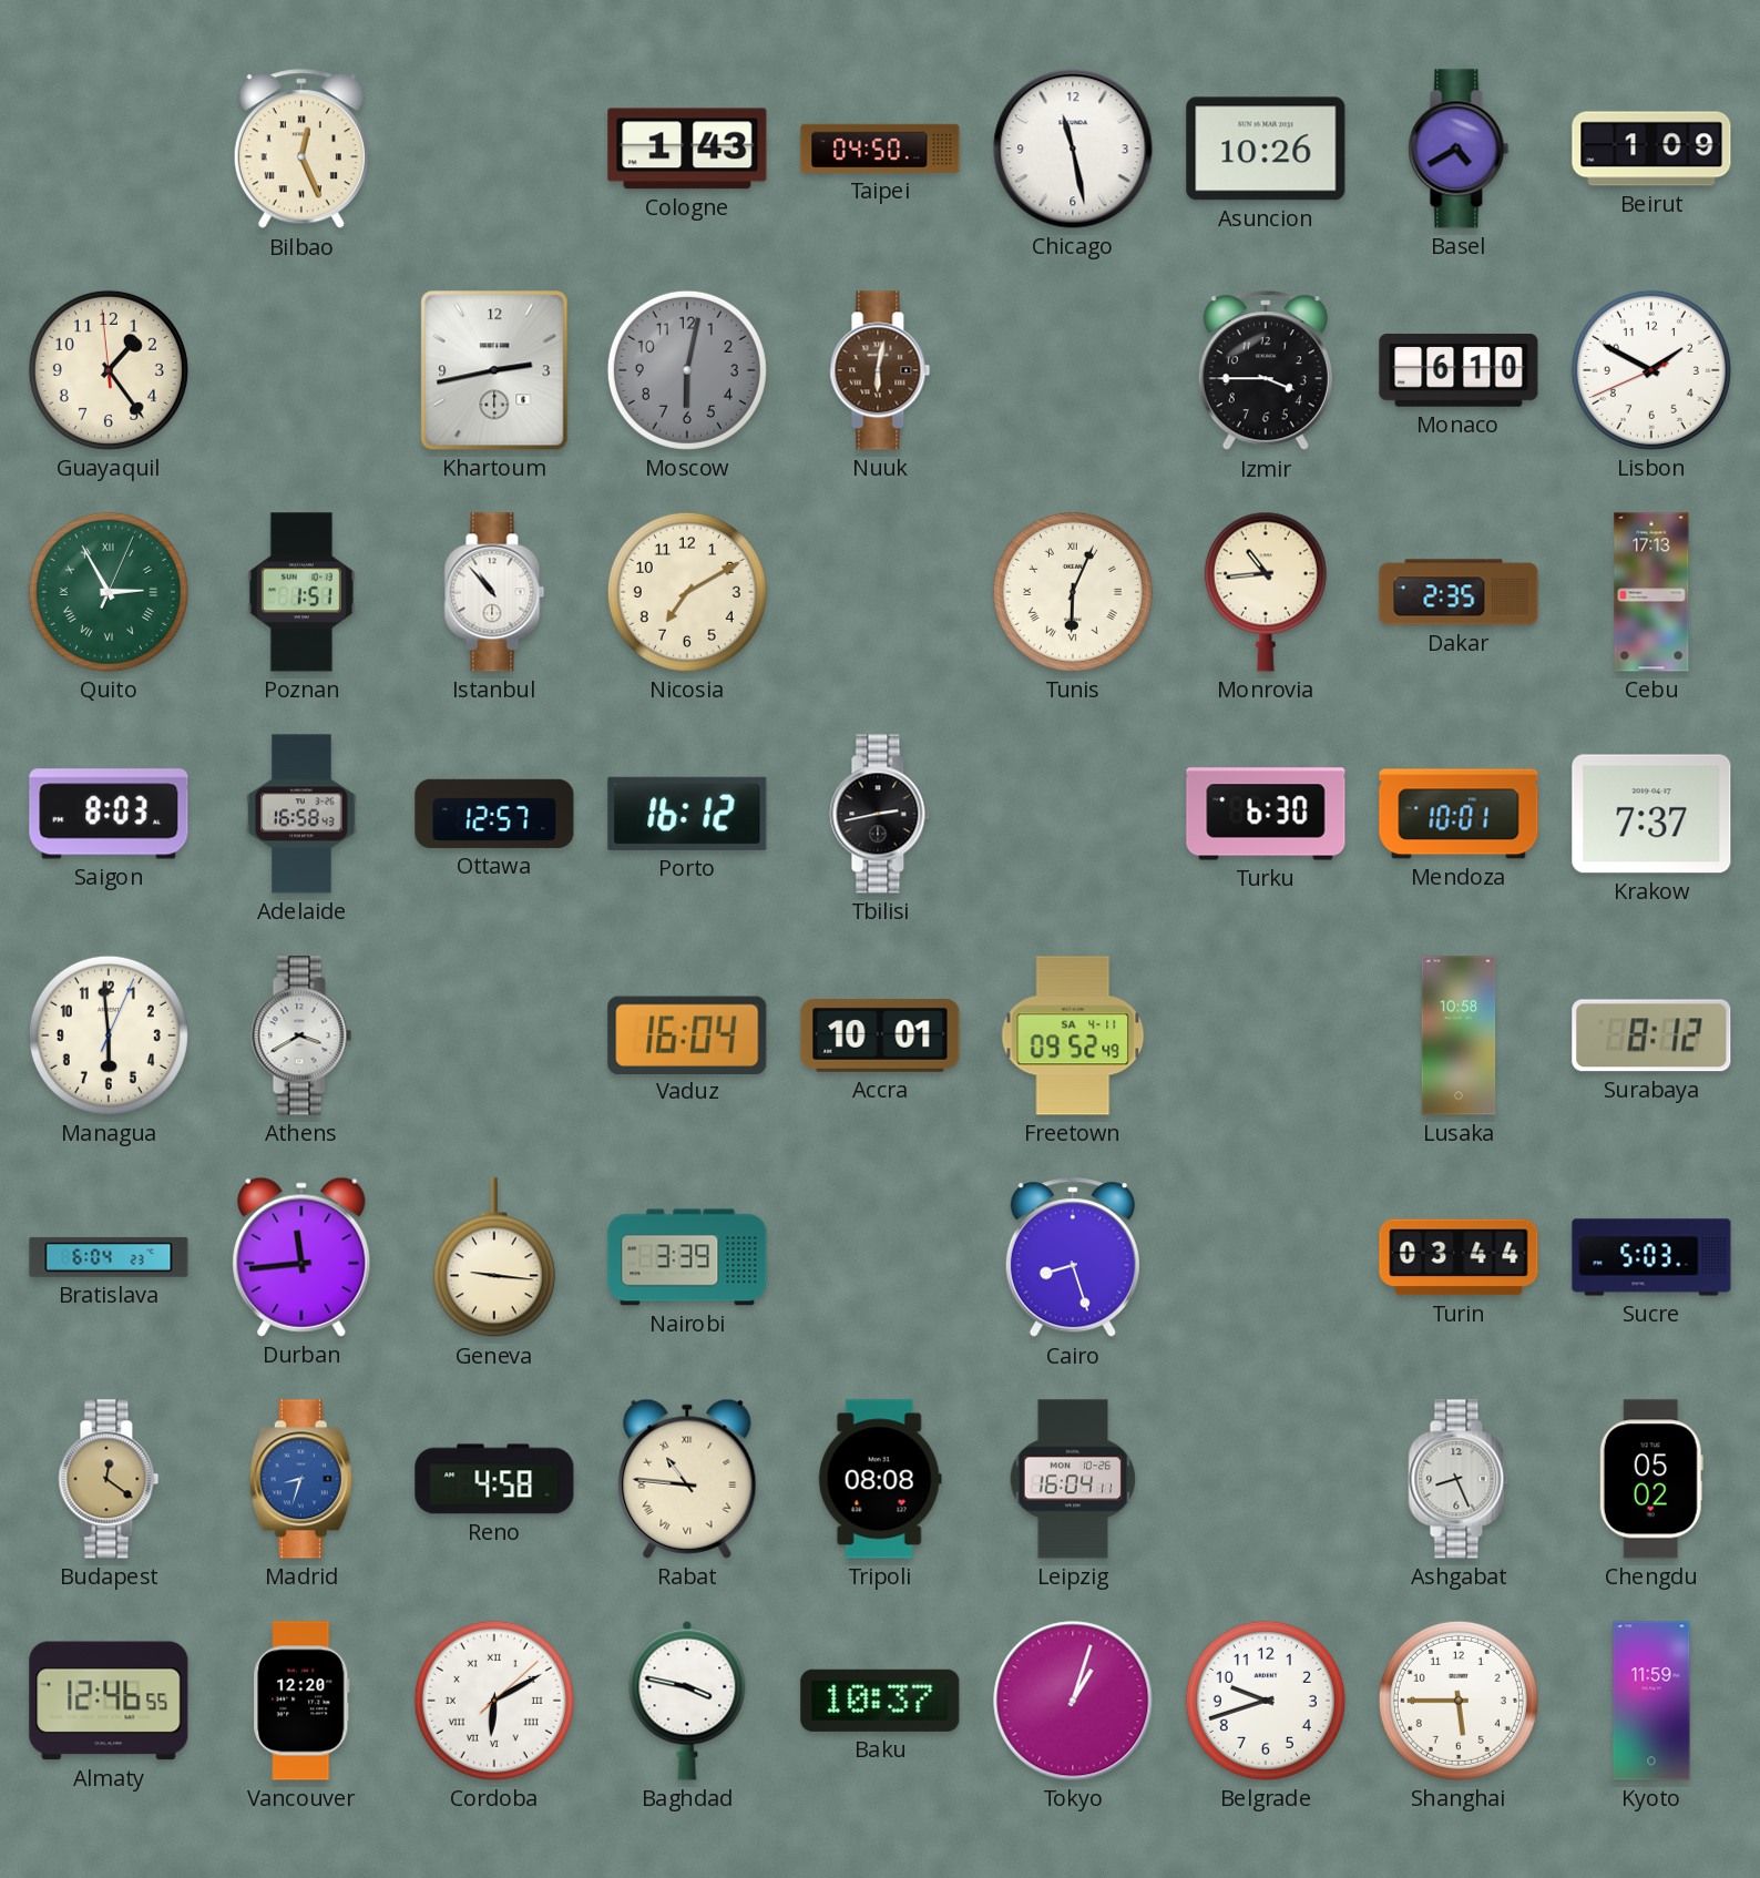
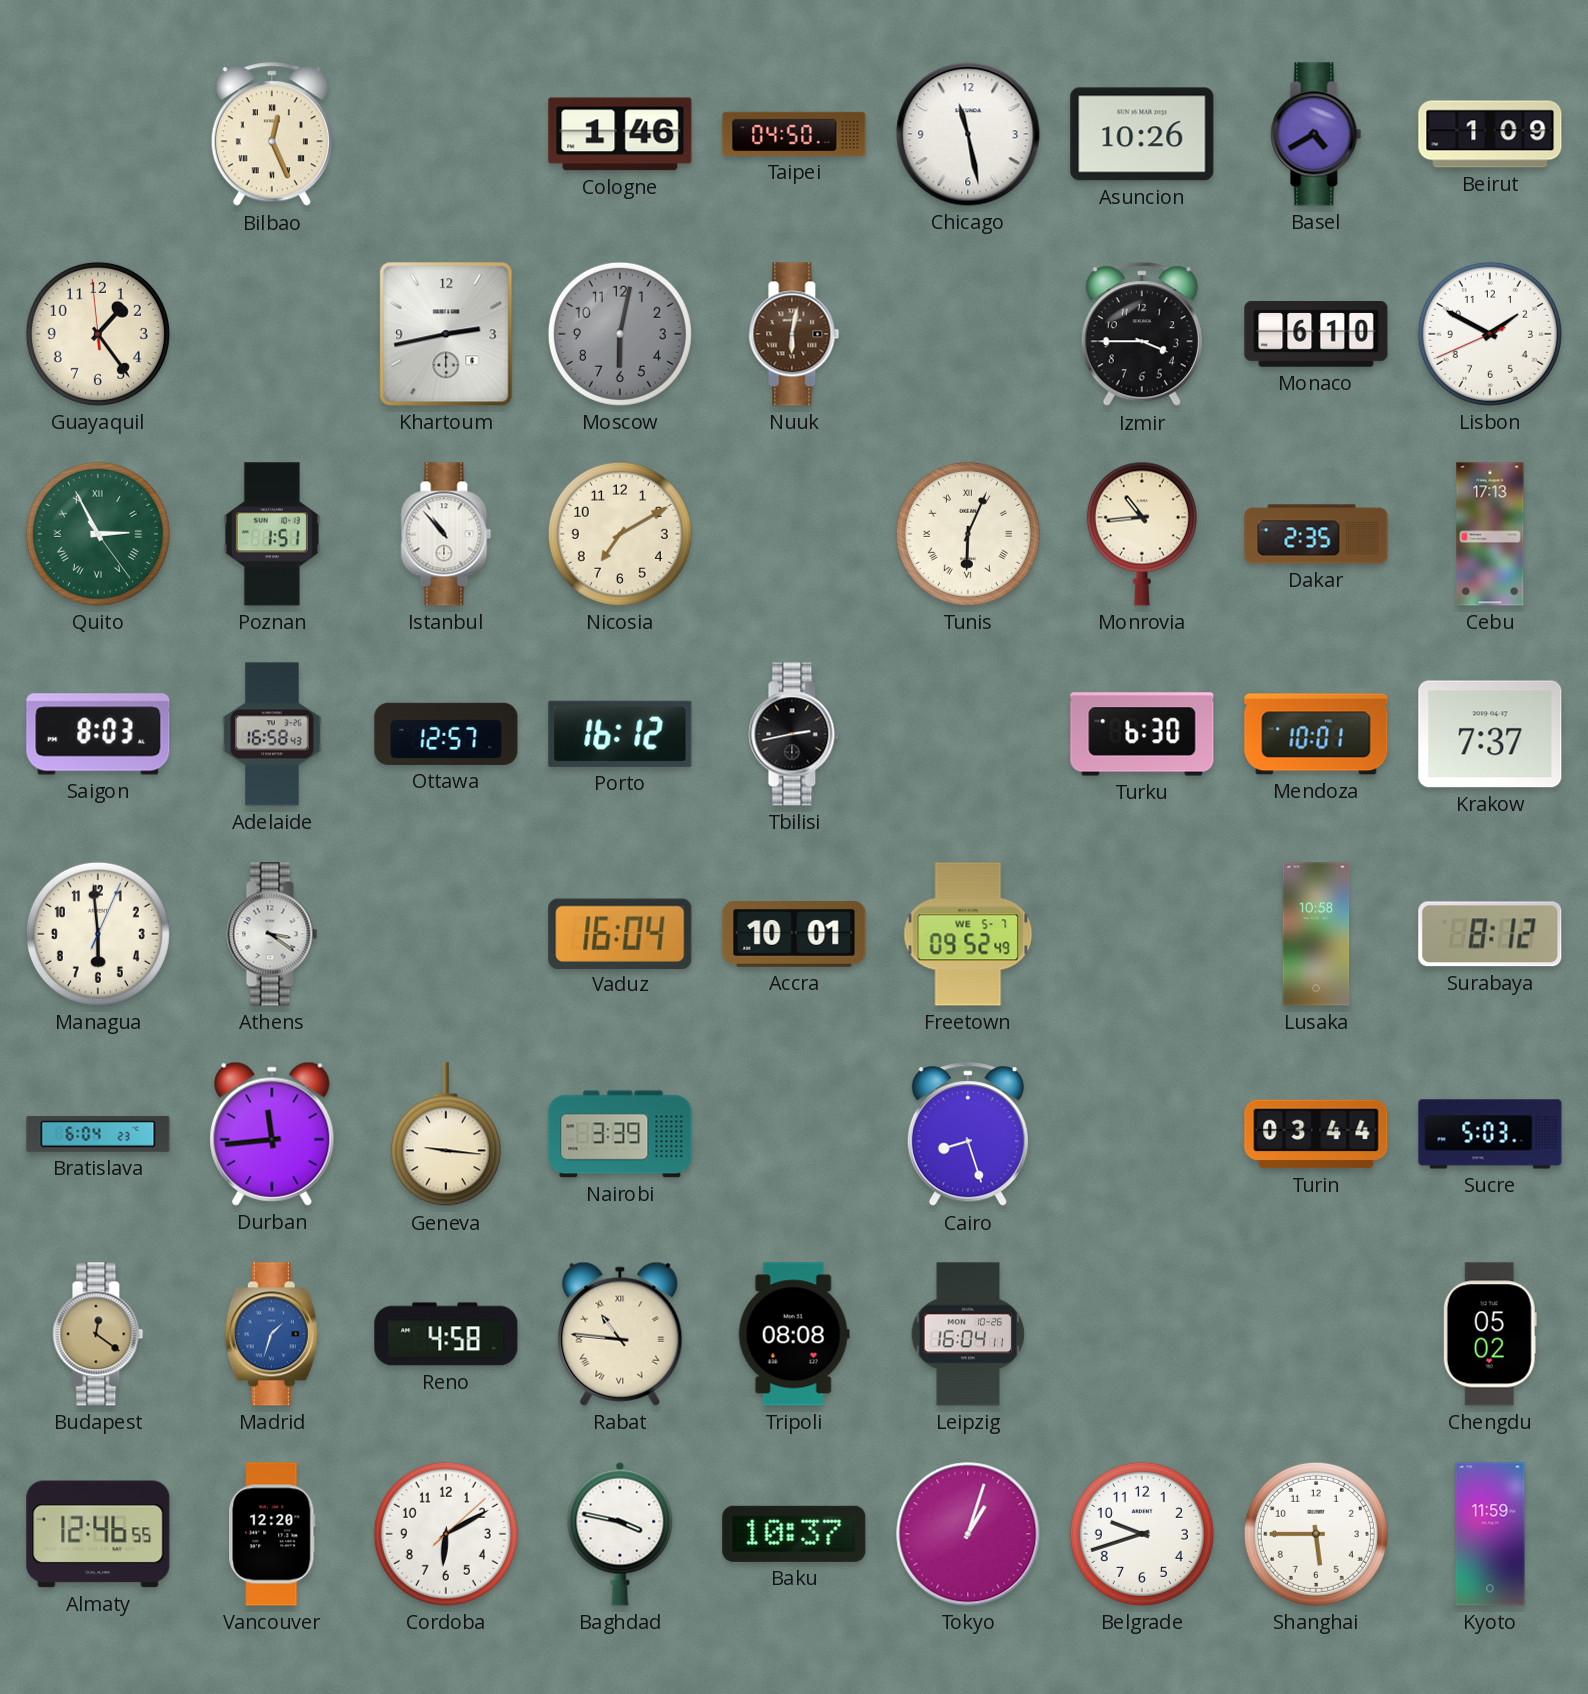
Cologne: 1:43 -> 1:46 (620, 134)
Quito: 2:55:04 -> 2:55:24 (98, 534)
Athens: 3:40 -> 3:21 (272, 934)
Freetown date: SA 4-11 -> WE 5-7 (968, 934)
Madrid: 8:33 -> 1:33 (272, 1334)
Ashgabat: 8:26 -> none (1459, 1479)
Cordoba numerals: Roman -> Arabic (446, 1534)
